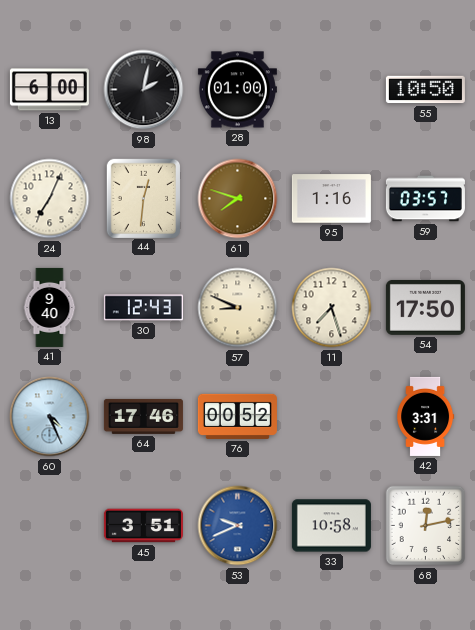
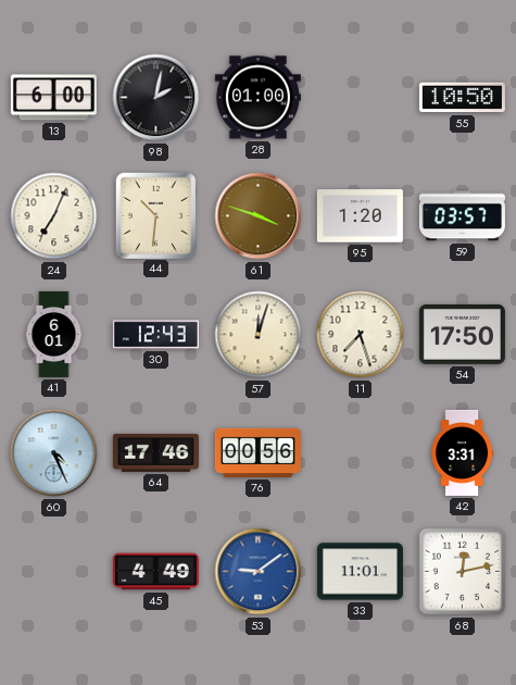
44: 12:31 -> 10:31 (155, 215)
61: 7:48 -> 3:48 (259, 216)
95: 1:16 -> 1:20 (360, 216)
41: 9:40 -> 6:01 (54, 334)
57: 8:49 -> 12:03 (259, 335)
76: 00:52 -> 00:56 (257, 452)
45: 3:51 -> 4:49 (155, 572)
53: 9:41 -> 9:09 (259, 572)
33: 10:58 -> 11:01 (360, 572)
